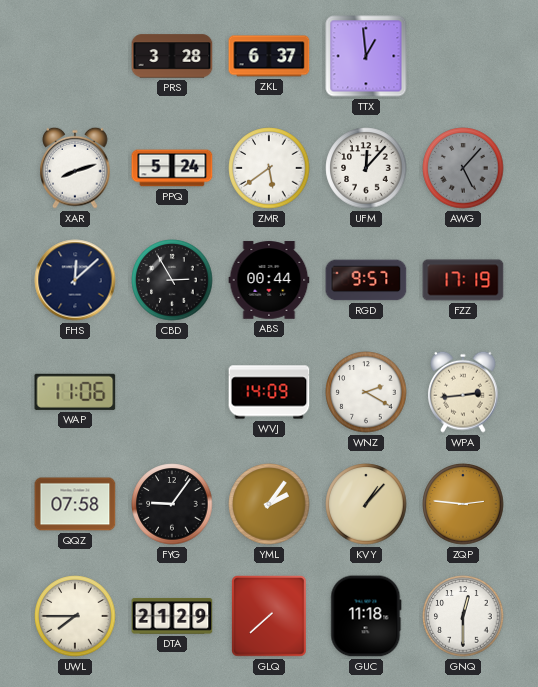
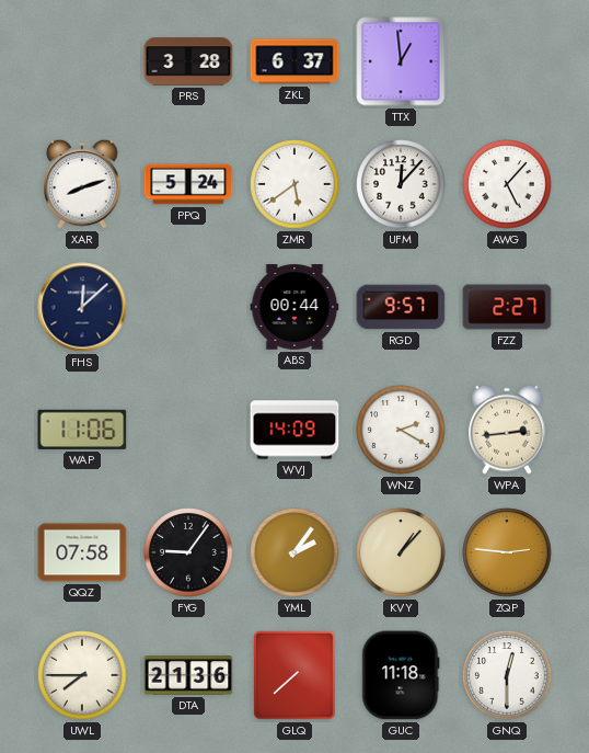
AWG dial: grey -> white (507, 184)
CBD: 2:55 -> none (172, 280)
FZZ: 17:19 -> 2:27 (507, 307)
DTA: 21:29 -> 21:36 (188, 676)
